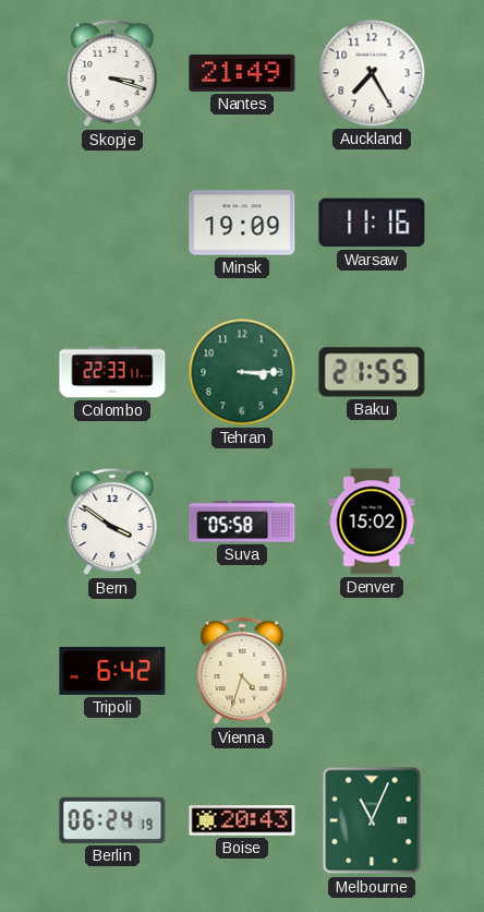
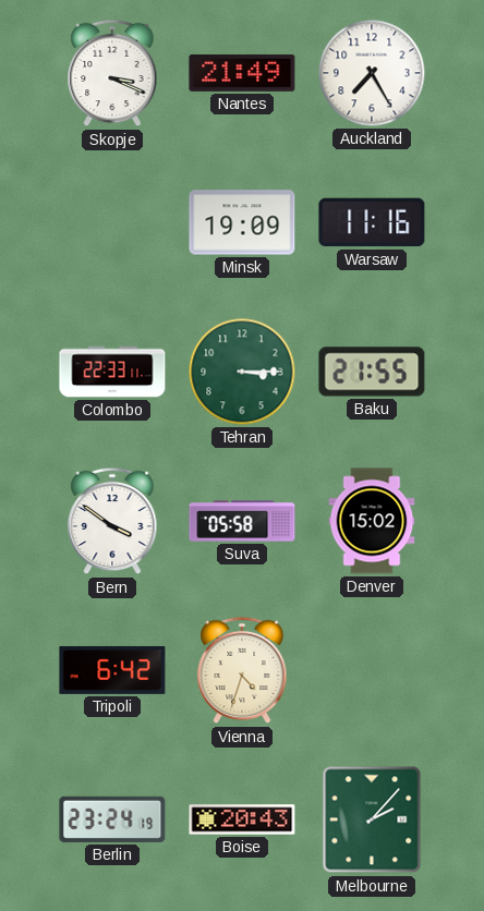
Skopje: 3:18 -> 3:19 (112, 73)
Berlin: 06:24 -> 23:24 (112, 819)
Melbourne: 11:04 -> 2:07 (372, 819)
